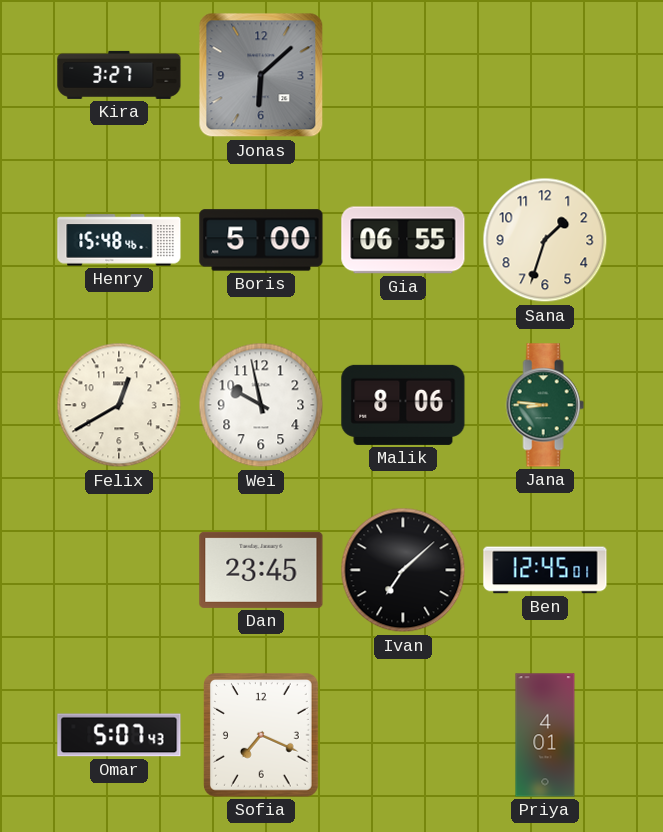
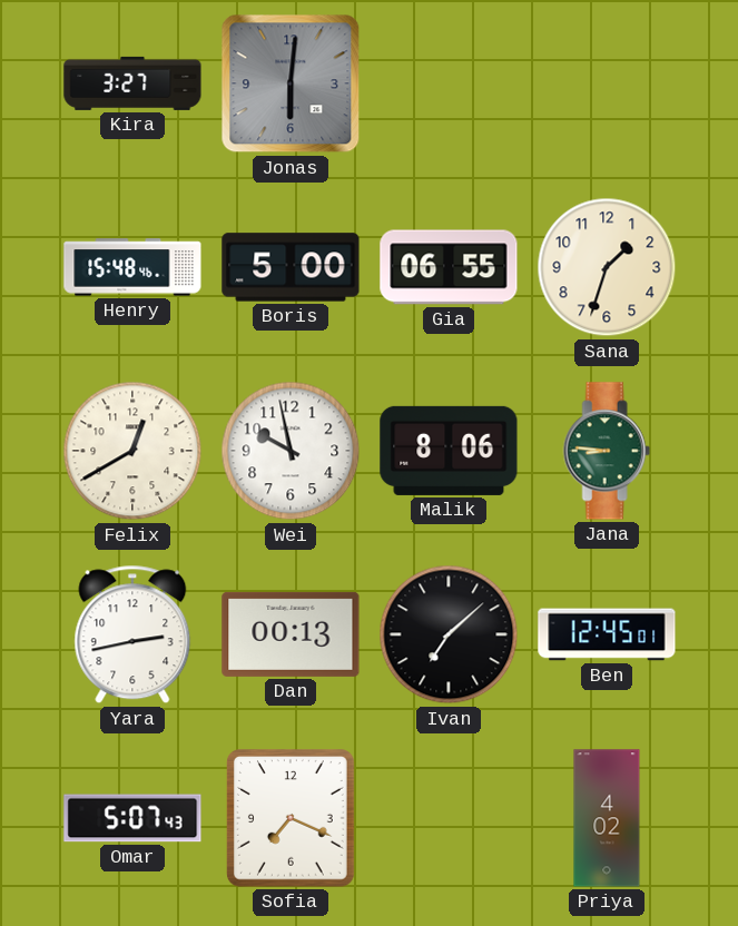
Jonas: 6:08 -> 6:01 (291, 83)
Yara: none -> 2:43 (132, 634)
Dan: 23:45 -> 00:13 (291, 634)
Priya: 4:01 -> 4:02 (607, 818)
